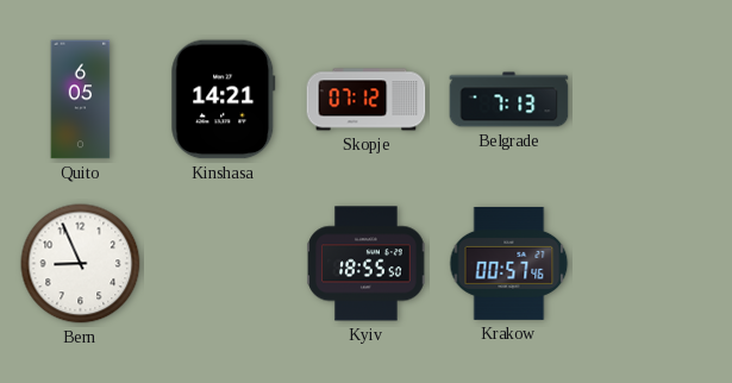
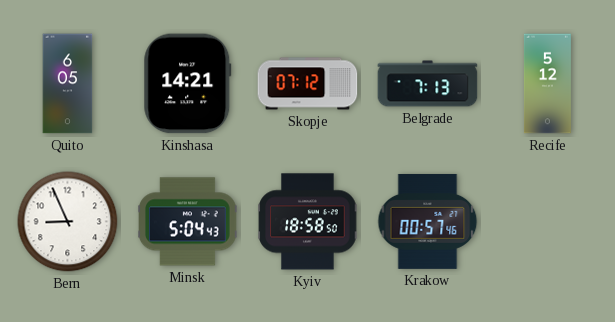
Recife: none -> 5:12 (547, 84)
Minsk: none -> 5:04 (188, 222)
Kyiv: 18:55 -> 18:58 (308, 222)
